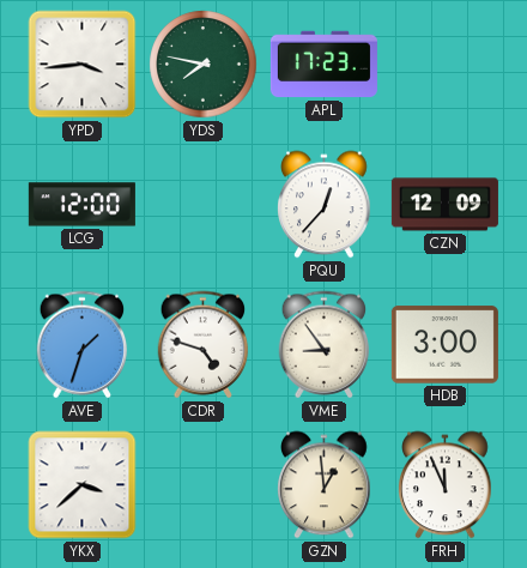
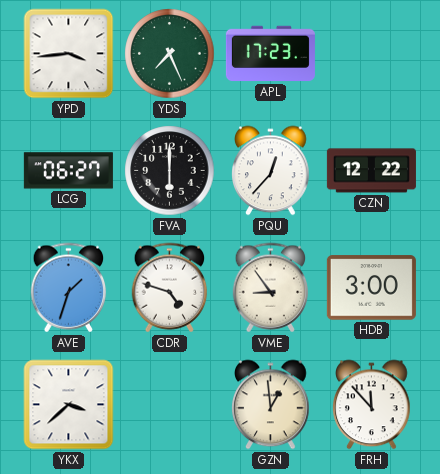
YDS: 7:47 -> 7:26 (170, 54)
LCG: 12:00 -> 06:27 (68, 171)
FVA: none -> 6:00 (170, 171)
CZN: 12:09 -> 12:22 (371, 171)
FRH: 11:56 -> 11:53 (372, 405)
